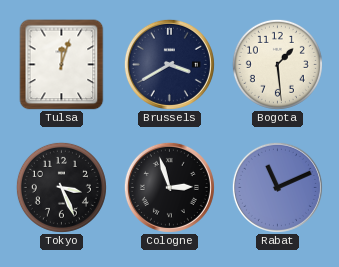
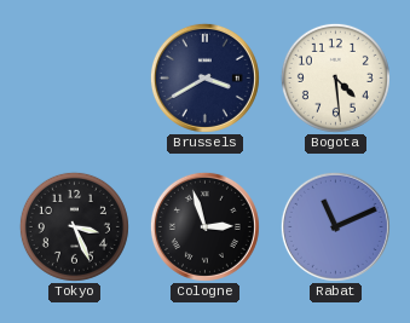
Tulsa: 12:03 -> none (62, 65)
Bogota: 1:29 -> 4:29 (335, 77)
